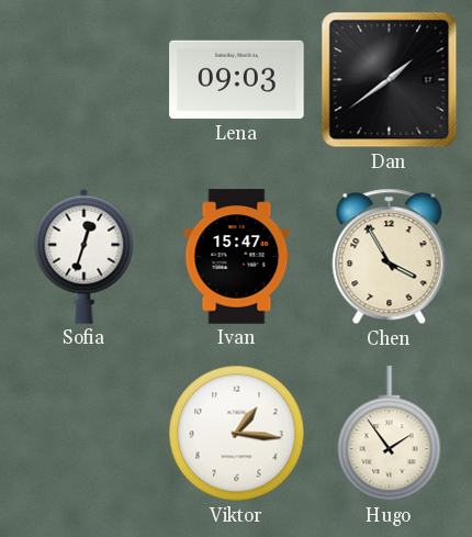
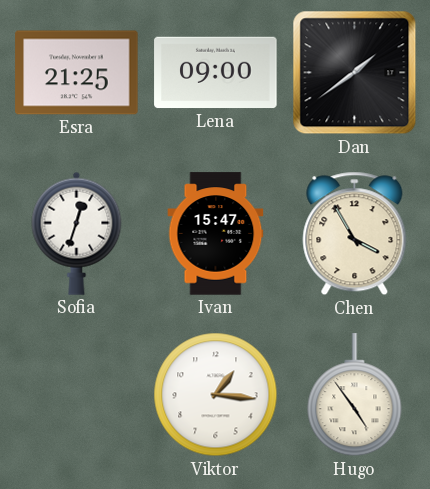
Esra: none -> 21:25 (77, 73)
Lena: 09:03 -> 09:00 (216, 73)
Hugo: 1:54 -> 4:54 (355, 395)
